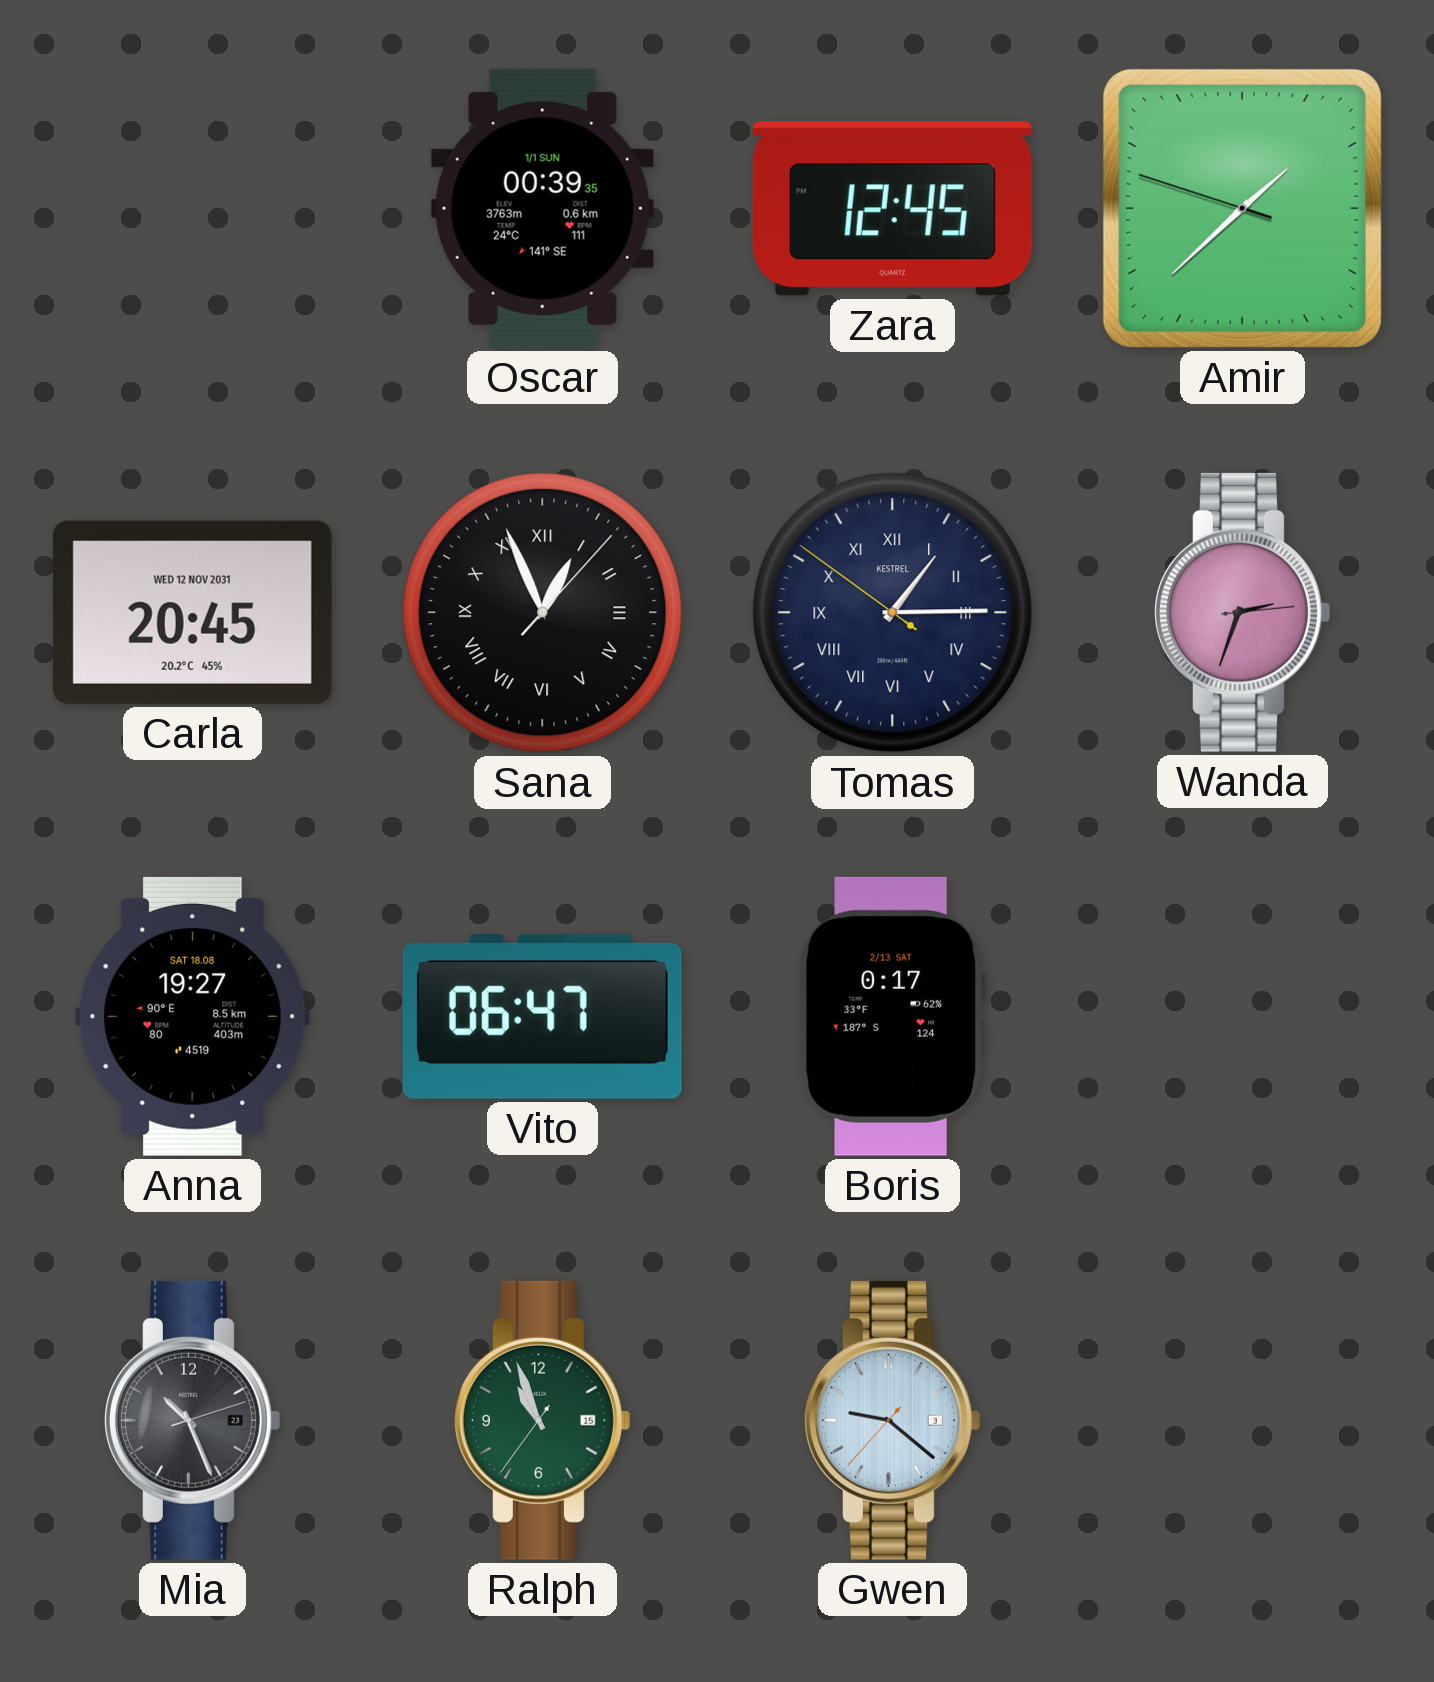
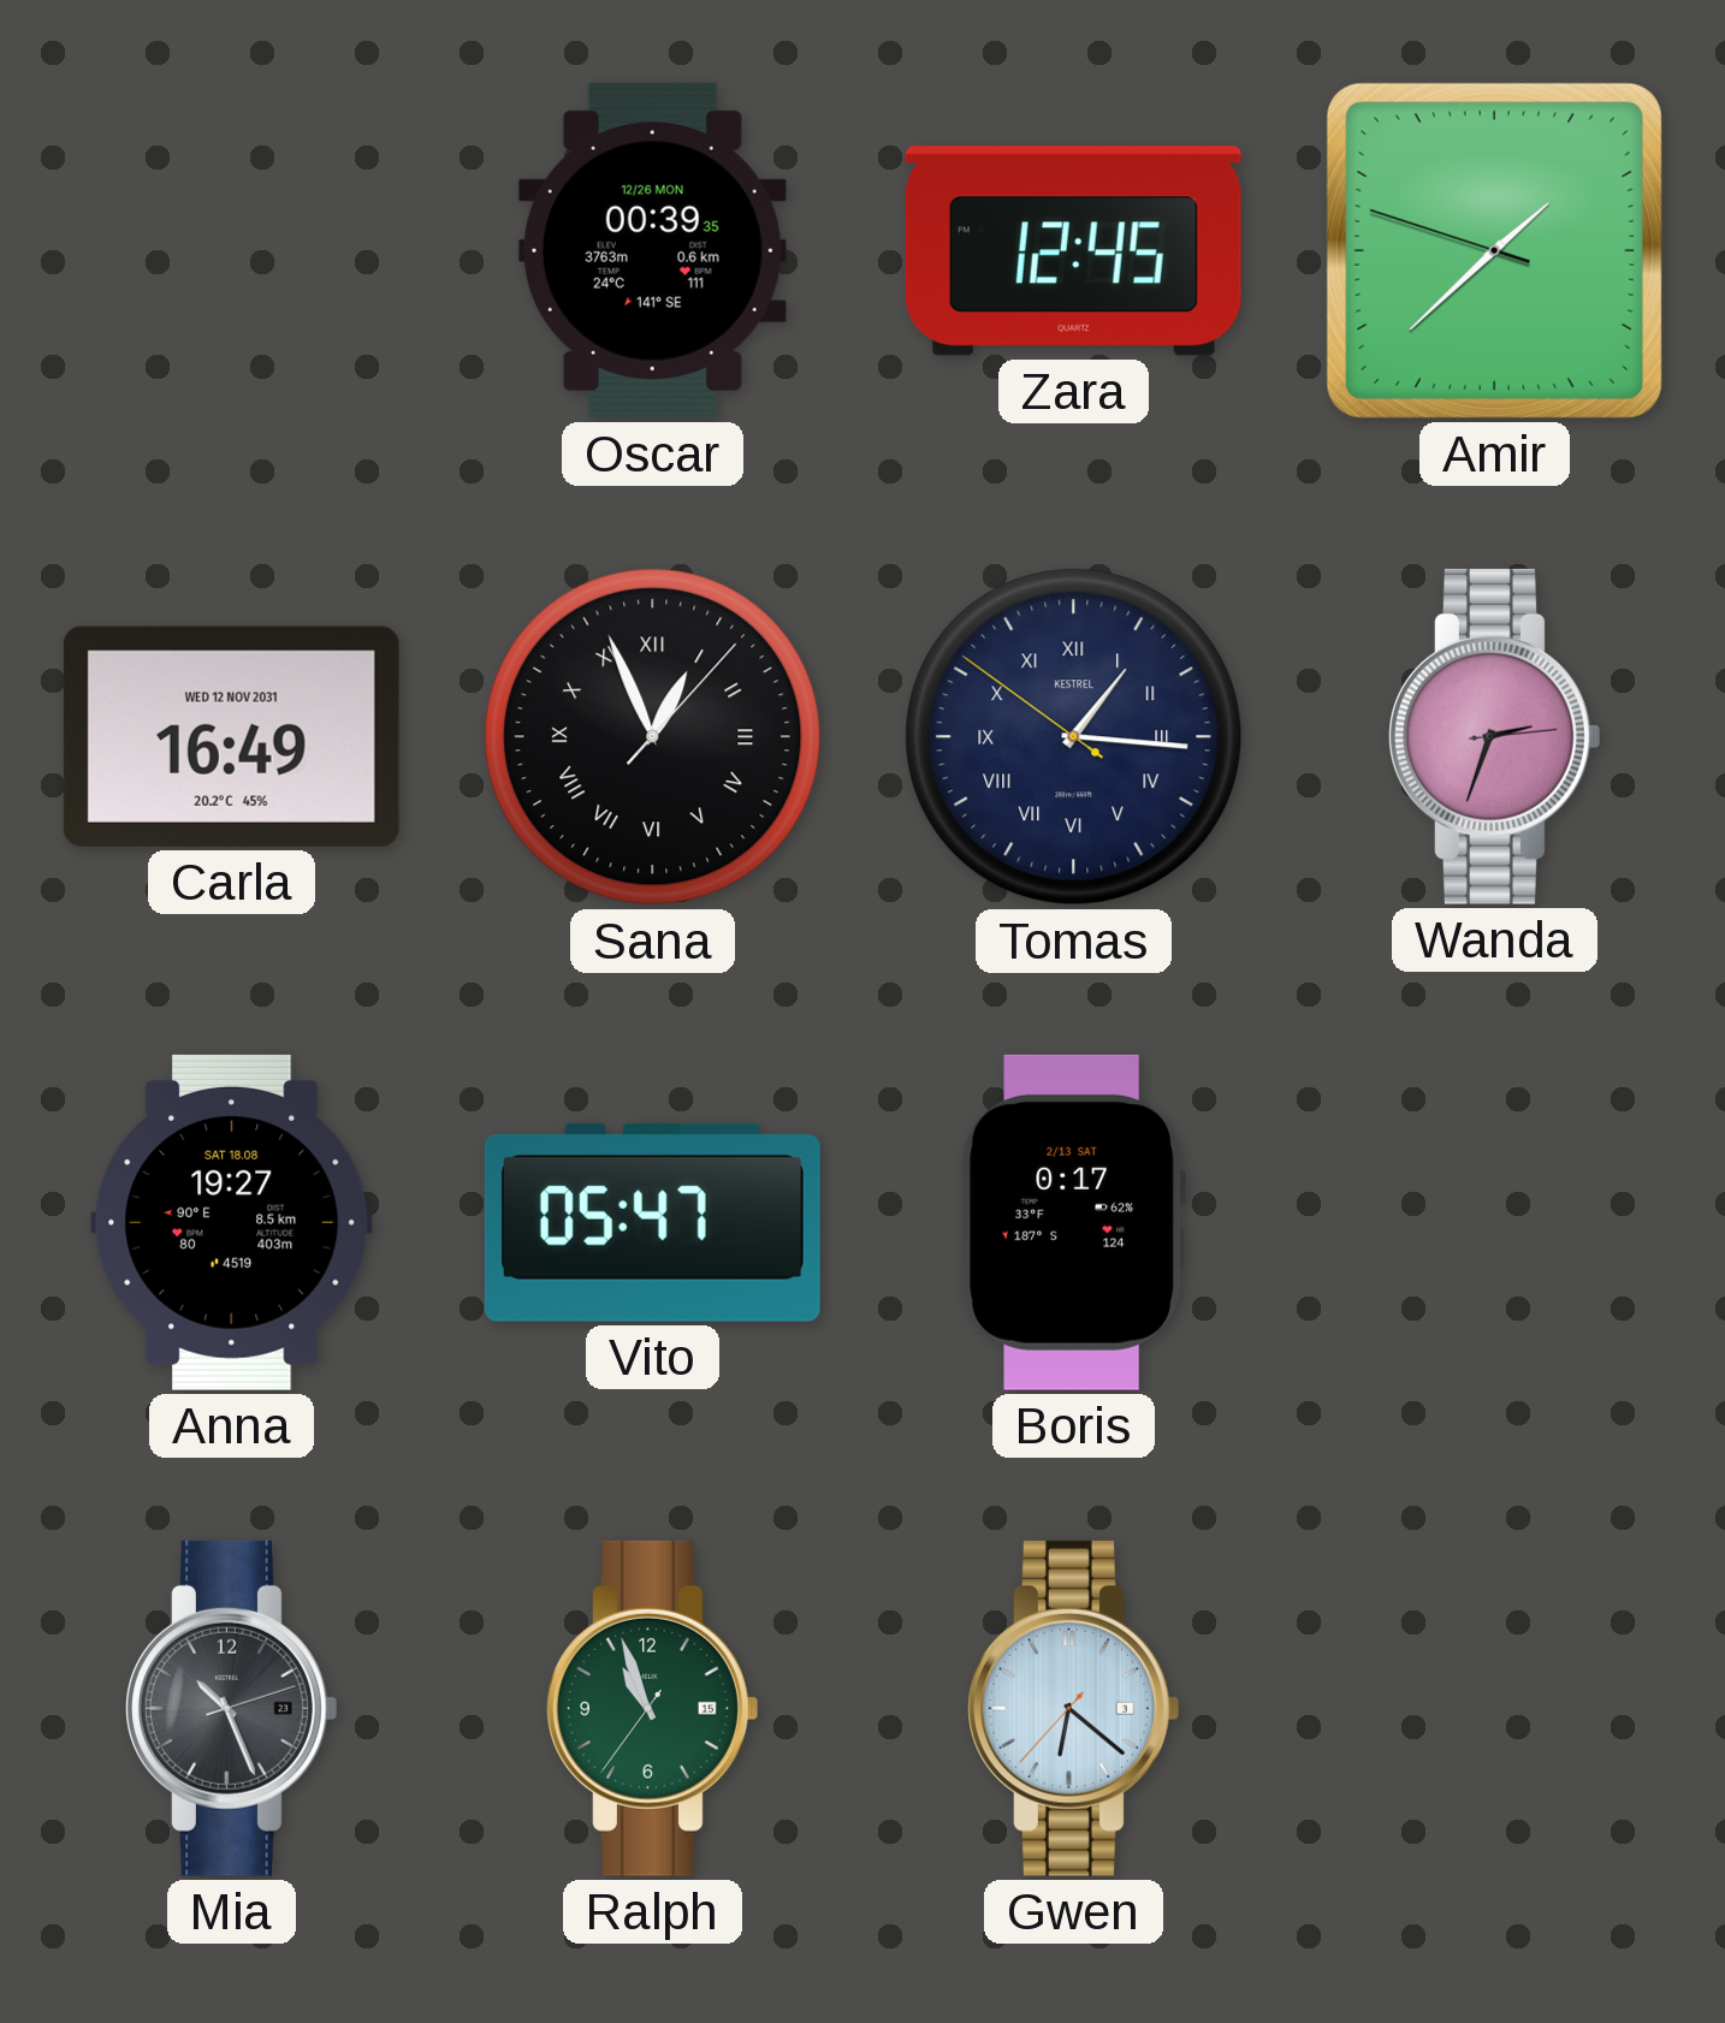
Oscar date: 1/1 SUN -> 12/26 MON (652, 250)
Carla: 20:45 -> 16:49 (231, 736)
Tomas: 1:14 -> 1:15 (1074, 737)
Vito: 06:47 -> 05:47 (652, 1222)
Gwen: 9:21 -> 6:21 (1074, 1708)
